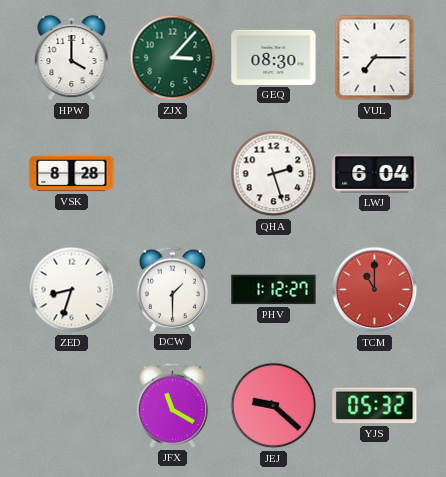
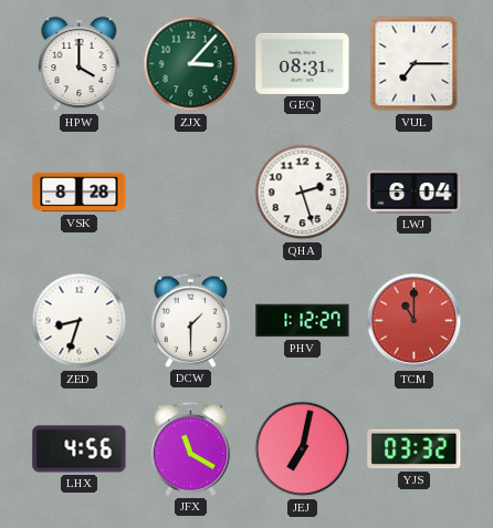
GEQ: 08:30 -> 08:31 (303, 63)
LHX: none -> 4:56 (80, 449)
JEJ: 9:22 -> 7:02 (303, 449)
YJS: 05:32 -> 03:32 (415, 449)
